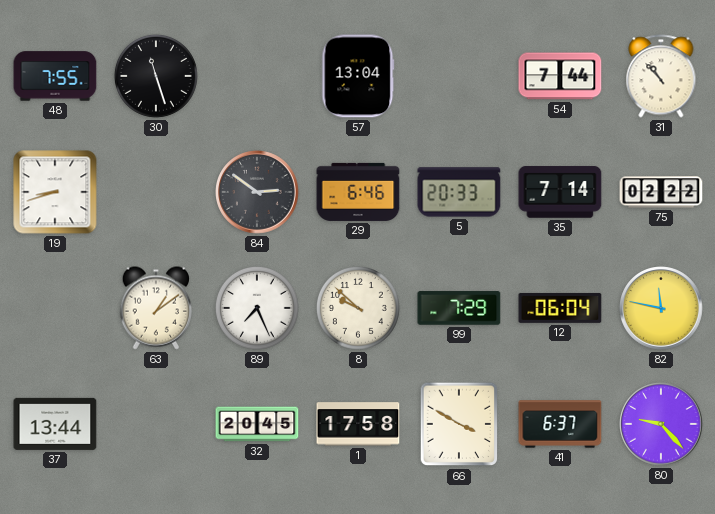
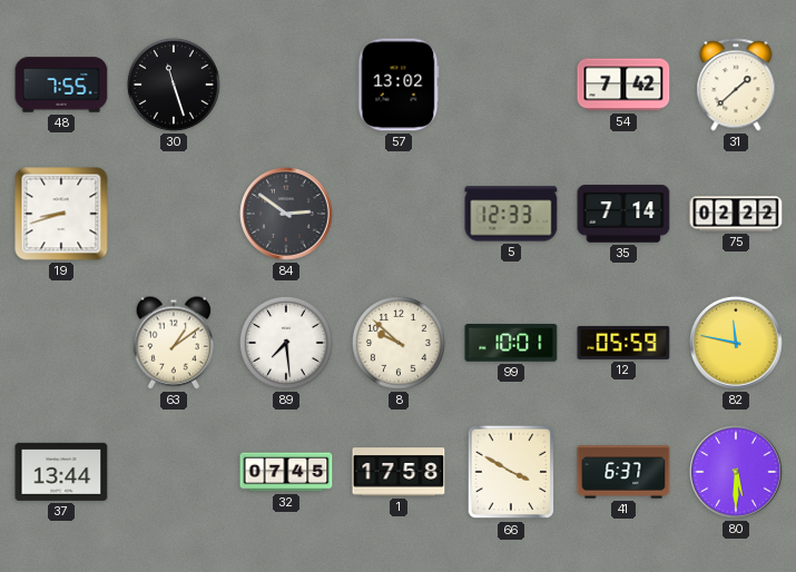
57: 13:04 -> 13:02 (399, 85)
54: 7:44 -> 7:42 (623, 85)
31: 10:53 -> 1:38 (736, 85)
29: 6:46 -> none (358, 192)
5: 20:33 -> 12:33 (511, 214)
89: 7:26 -> 7:29 (286, 343)
99: 7:29 -> 10:01 (511, 343)
12: 06:04 -> 05:59 (623, 343)
32: 20:45 -> 07:45 (286, 472)
80: 9:23 -> 5:30 (736, 472)
